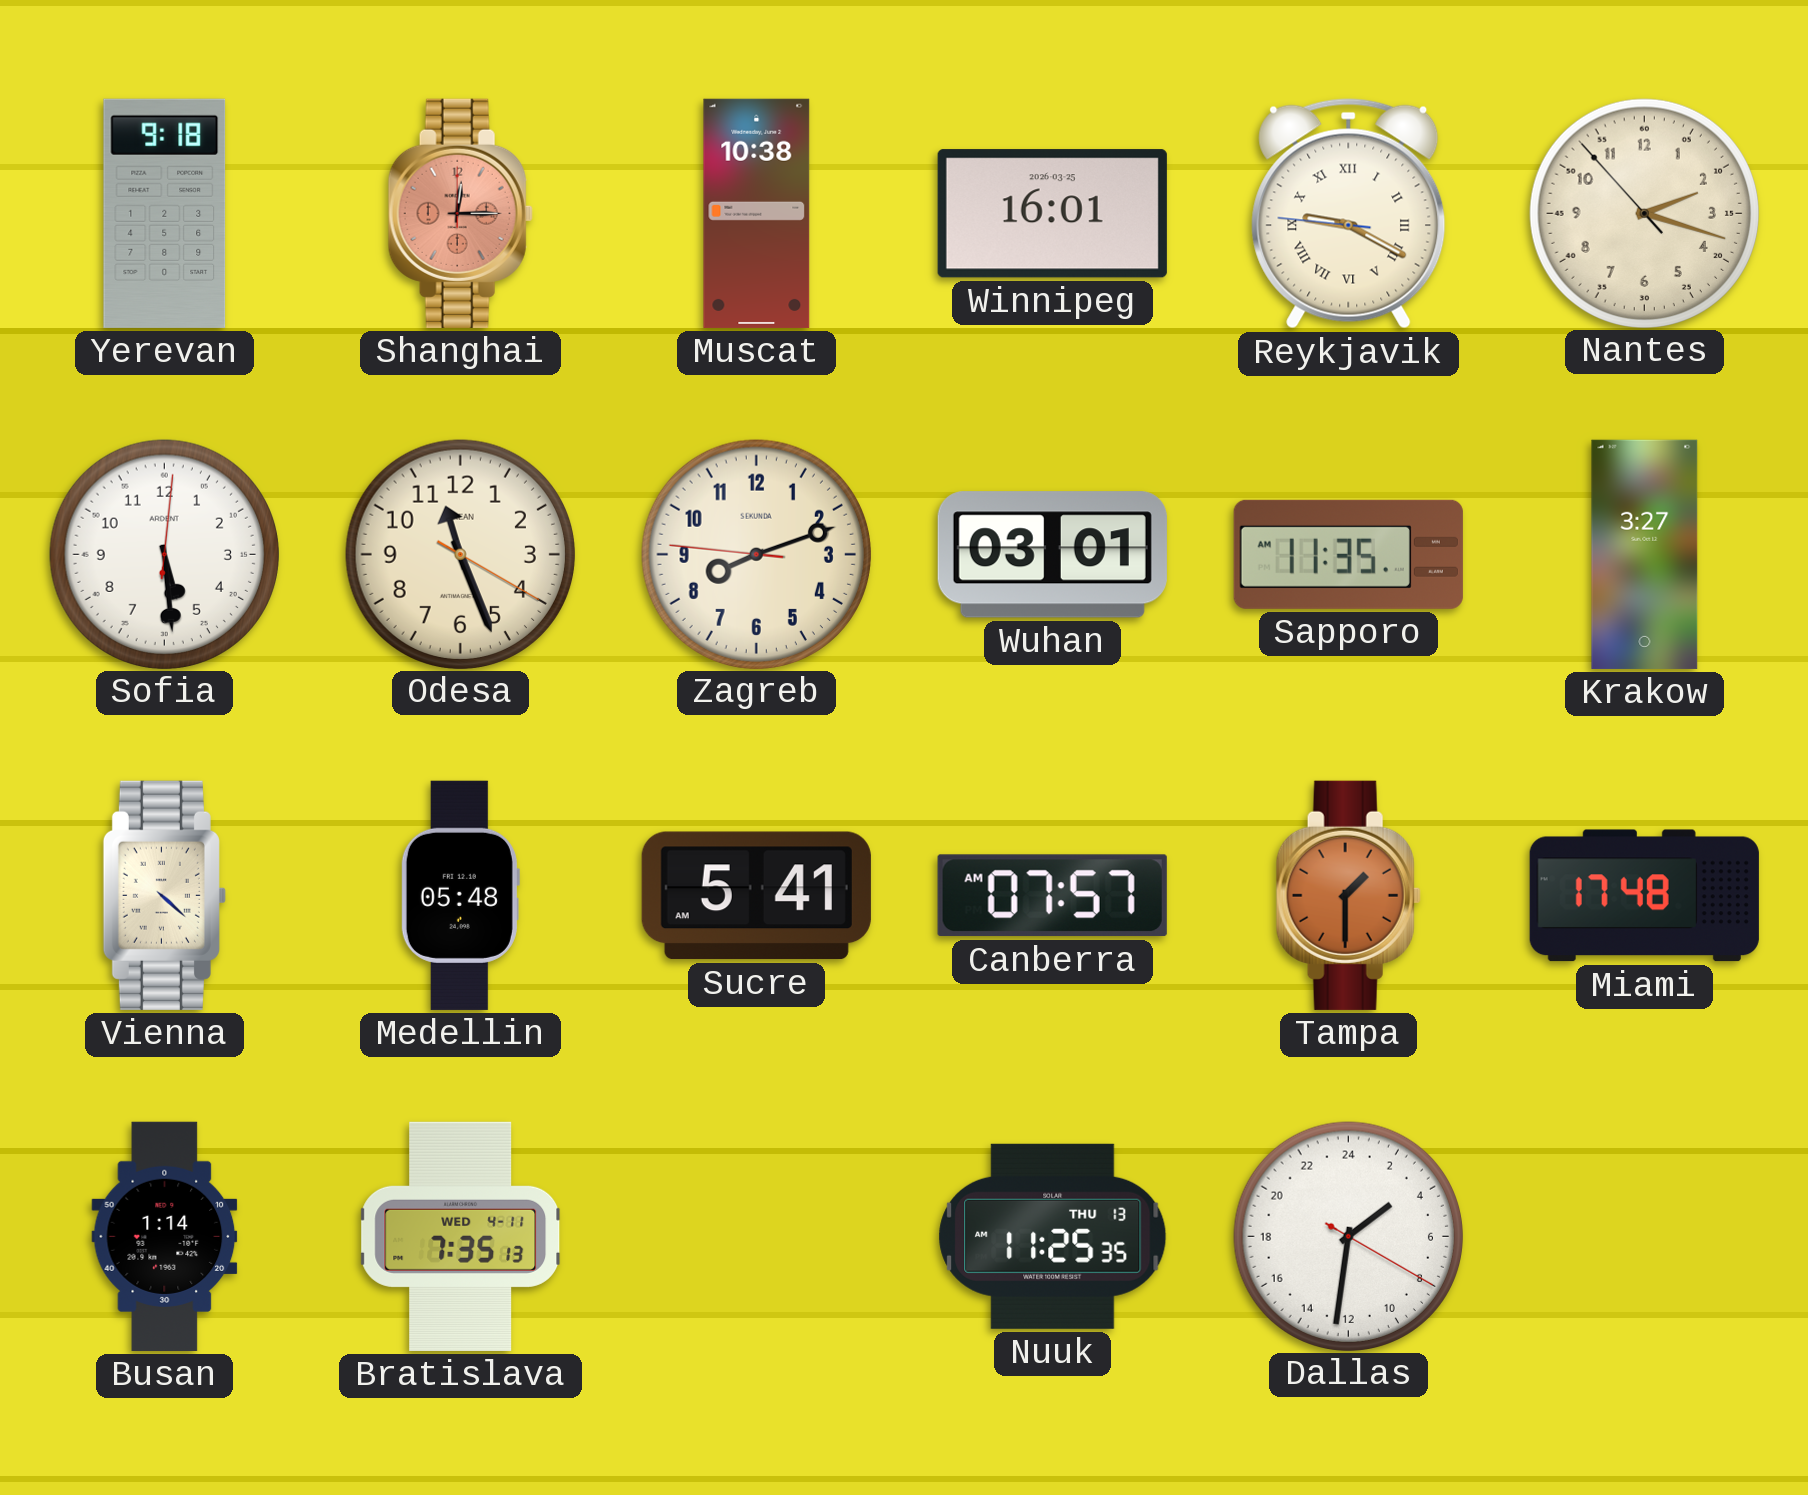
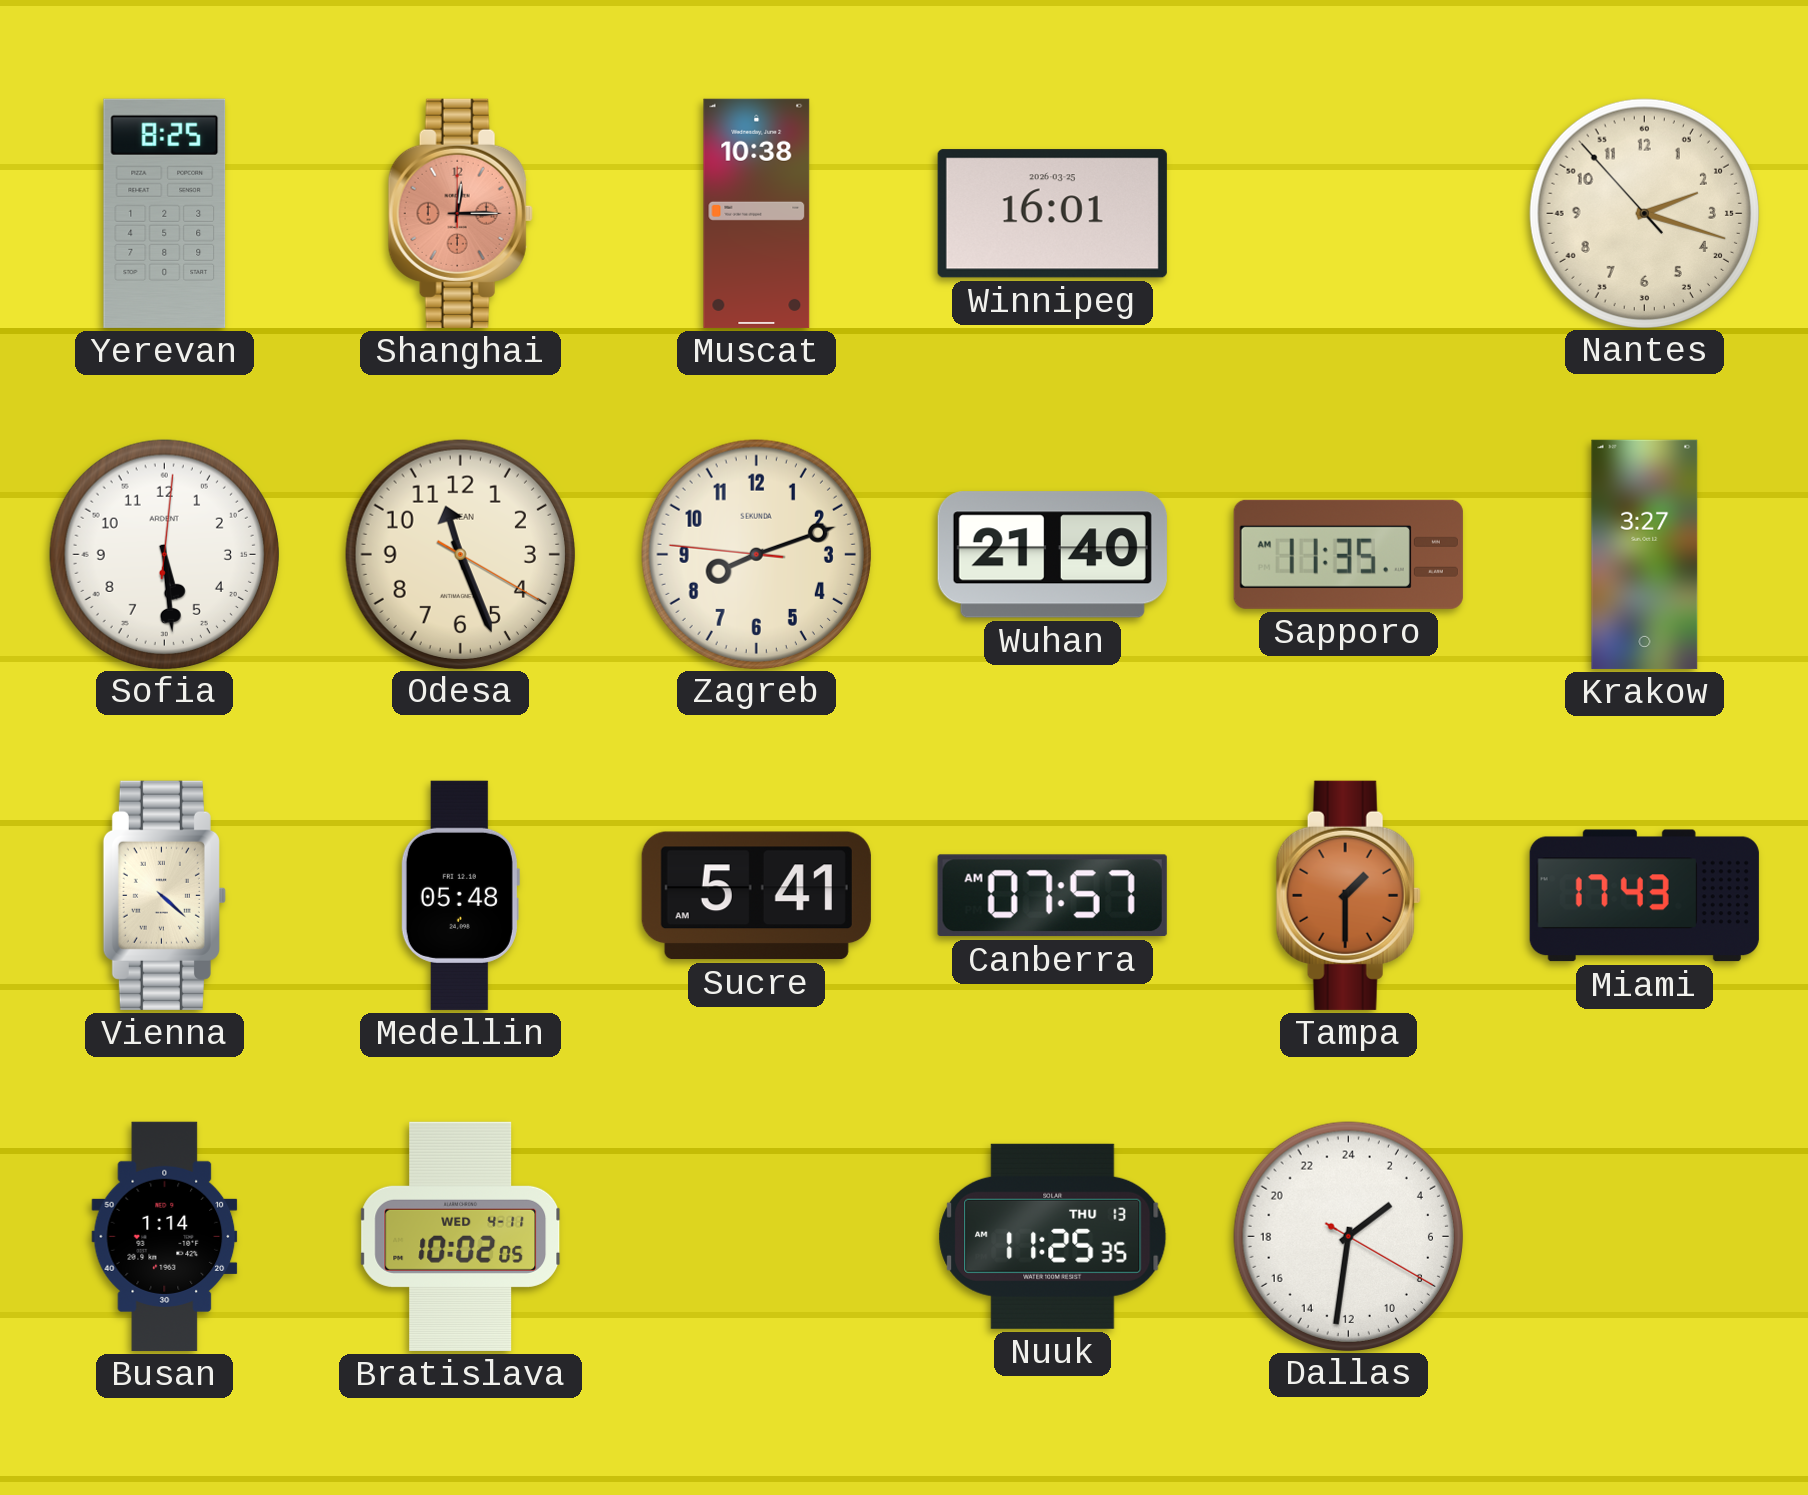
Yerevan: 9:18 -> 8:25 (165, 213)
Reykjavik: 9:19 -> none (1349, 214)
Wuhan: 03:01 -> 21:40 (1052, 555)
Miami: 17:48 -> 17:43 (1644, 896)
Bratislava: 7:35 -> 10:02 (461, 1236)
